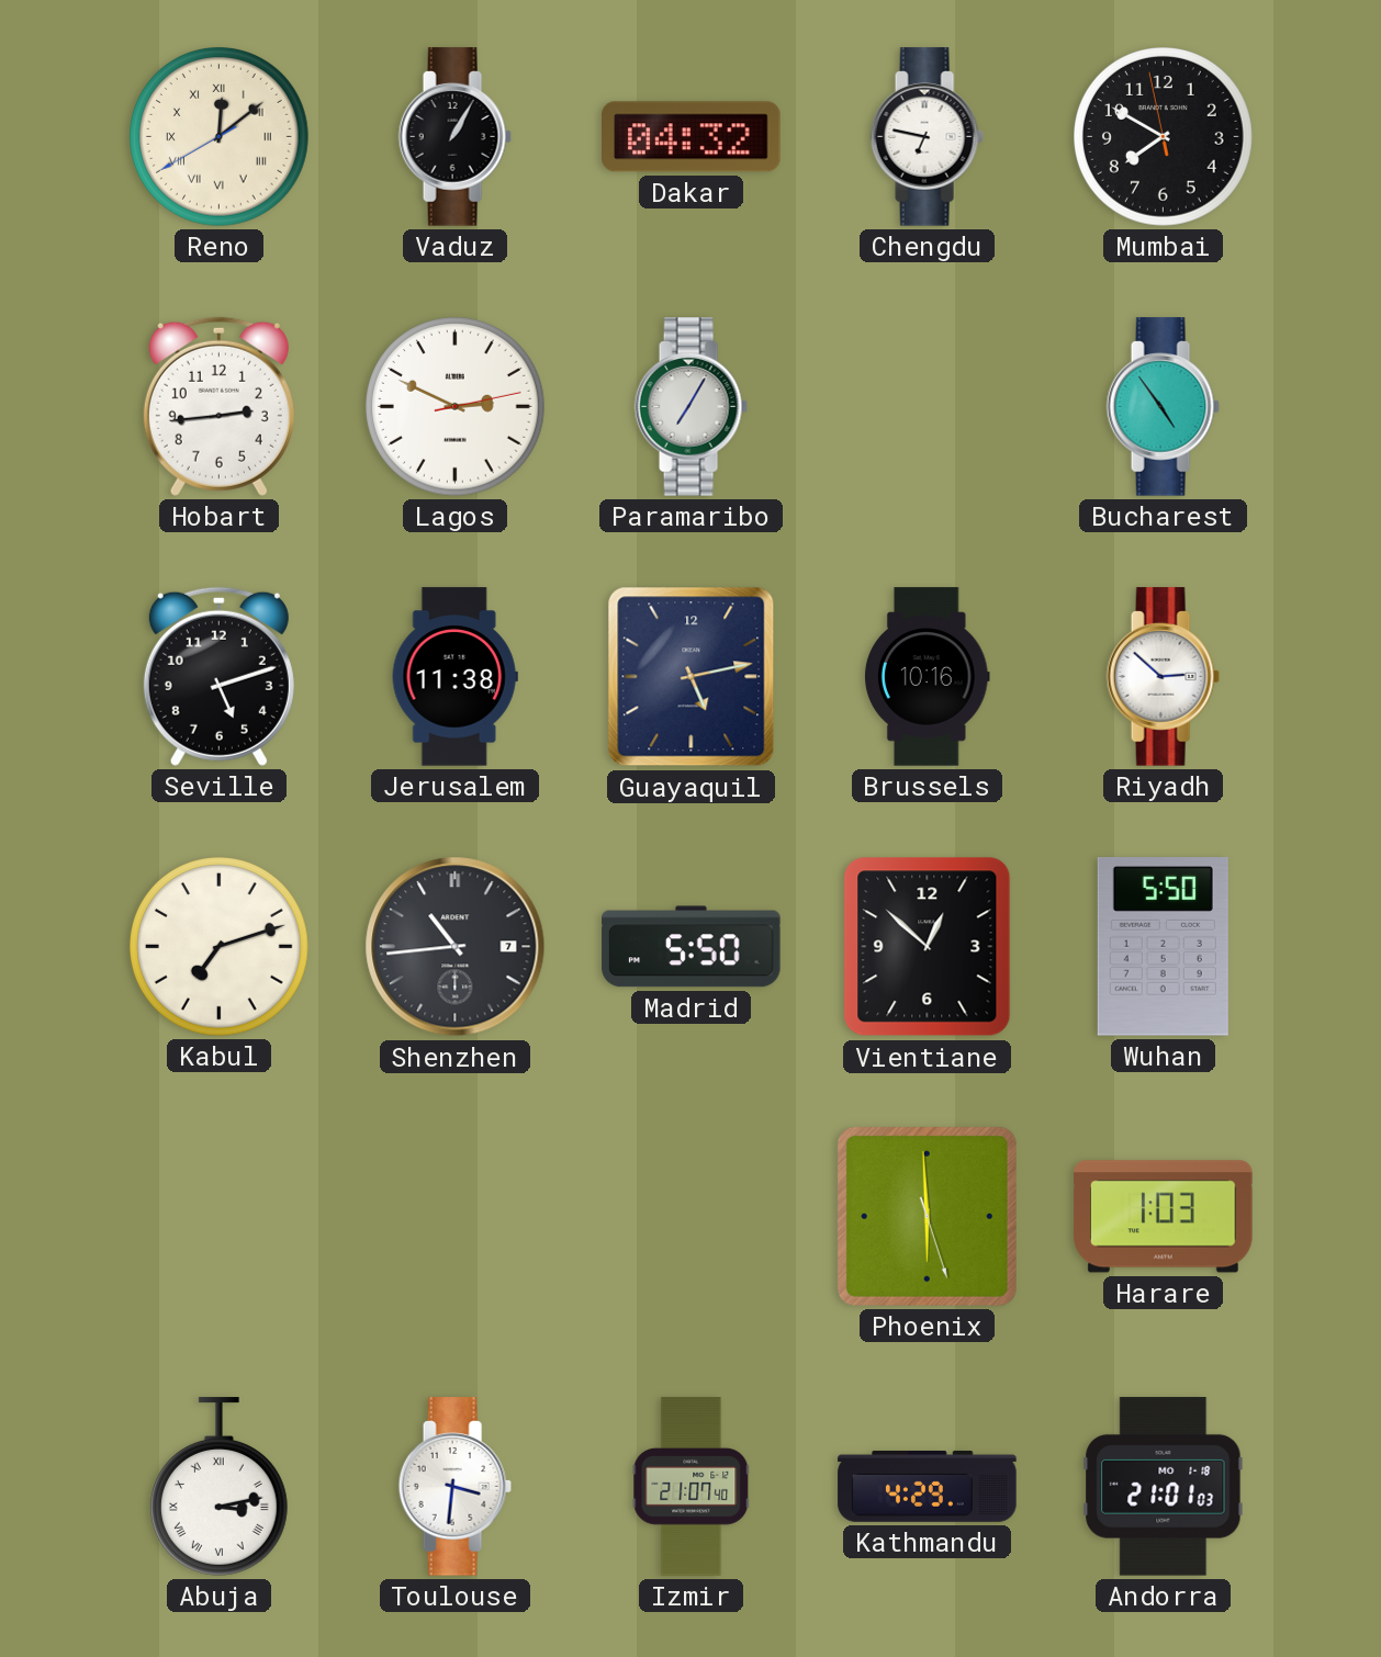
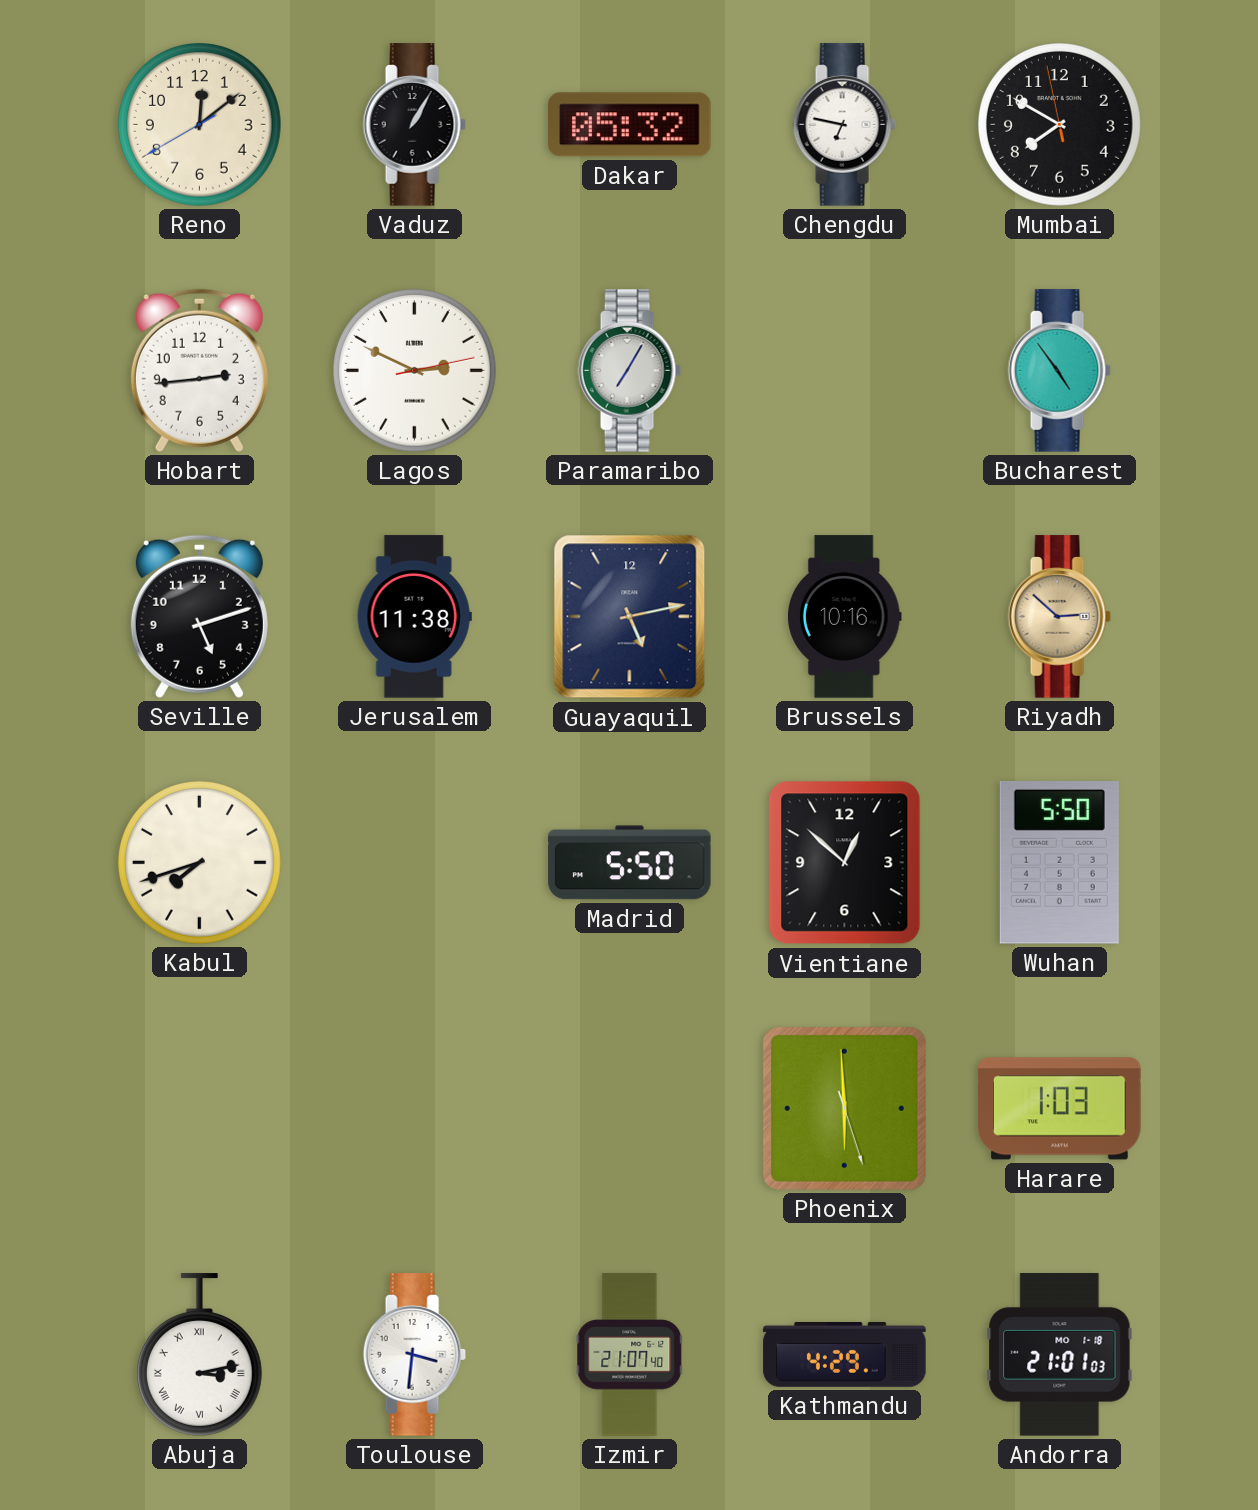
Reno numerals: Roman -> Arabic (200, 125)
Dakar: 04:32 -> 05:32 (630, 125)
Riyadh dial: white -> champagne (1059, 617)
Kabul: 7:12 -> 7:42 (200, 863)
Shenzhen: 10:44 -> none (456, 947)
